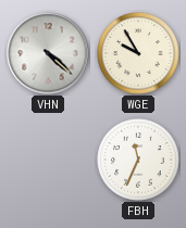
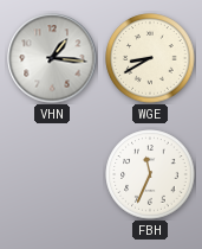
VHN: 4:22 -> 1:16 (52, 58)
WGE: 9:55 -> 8:40 (150, 58)
